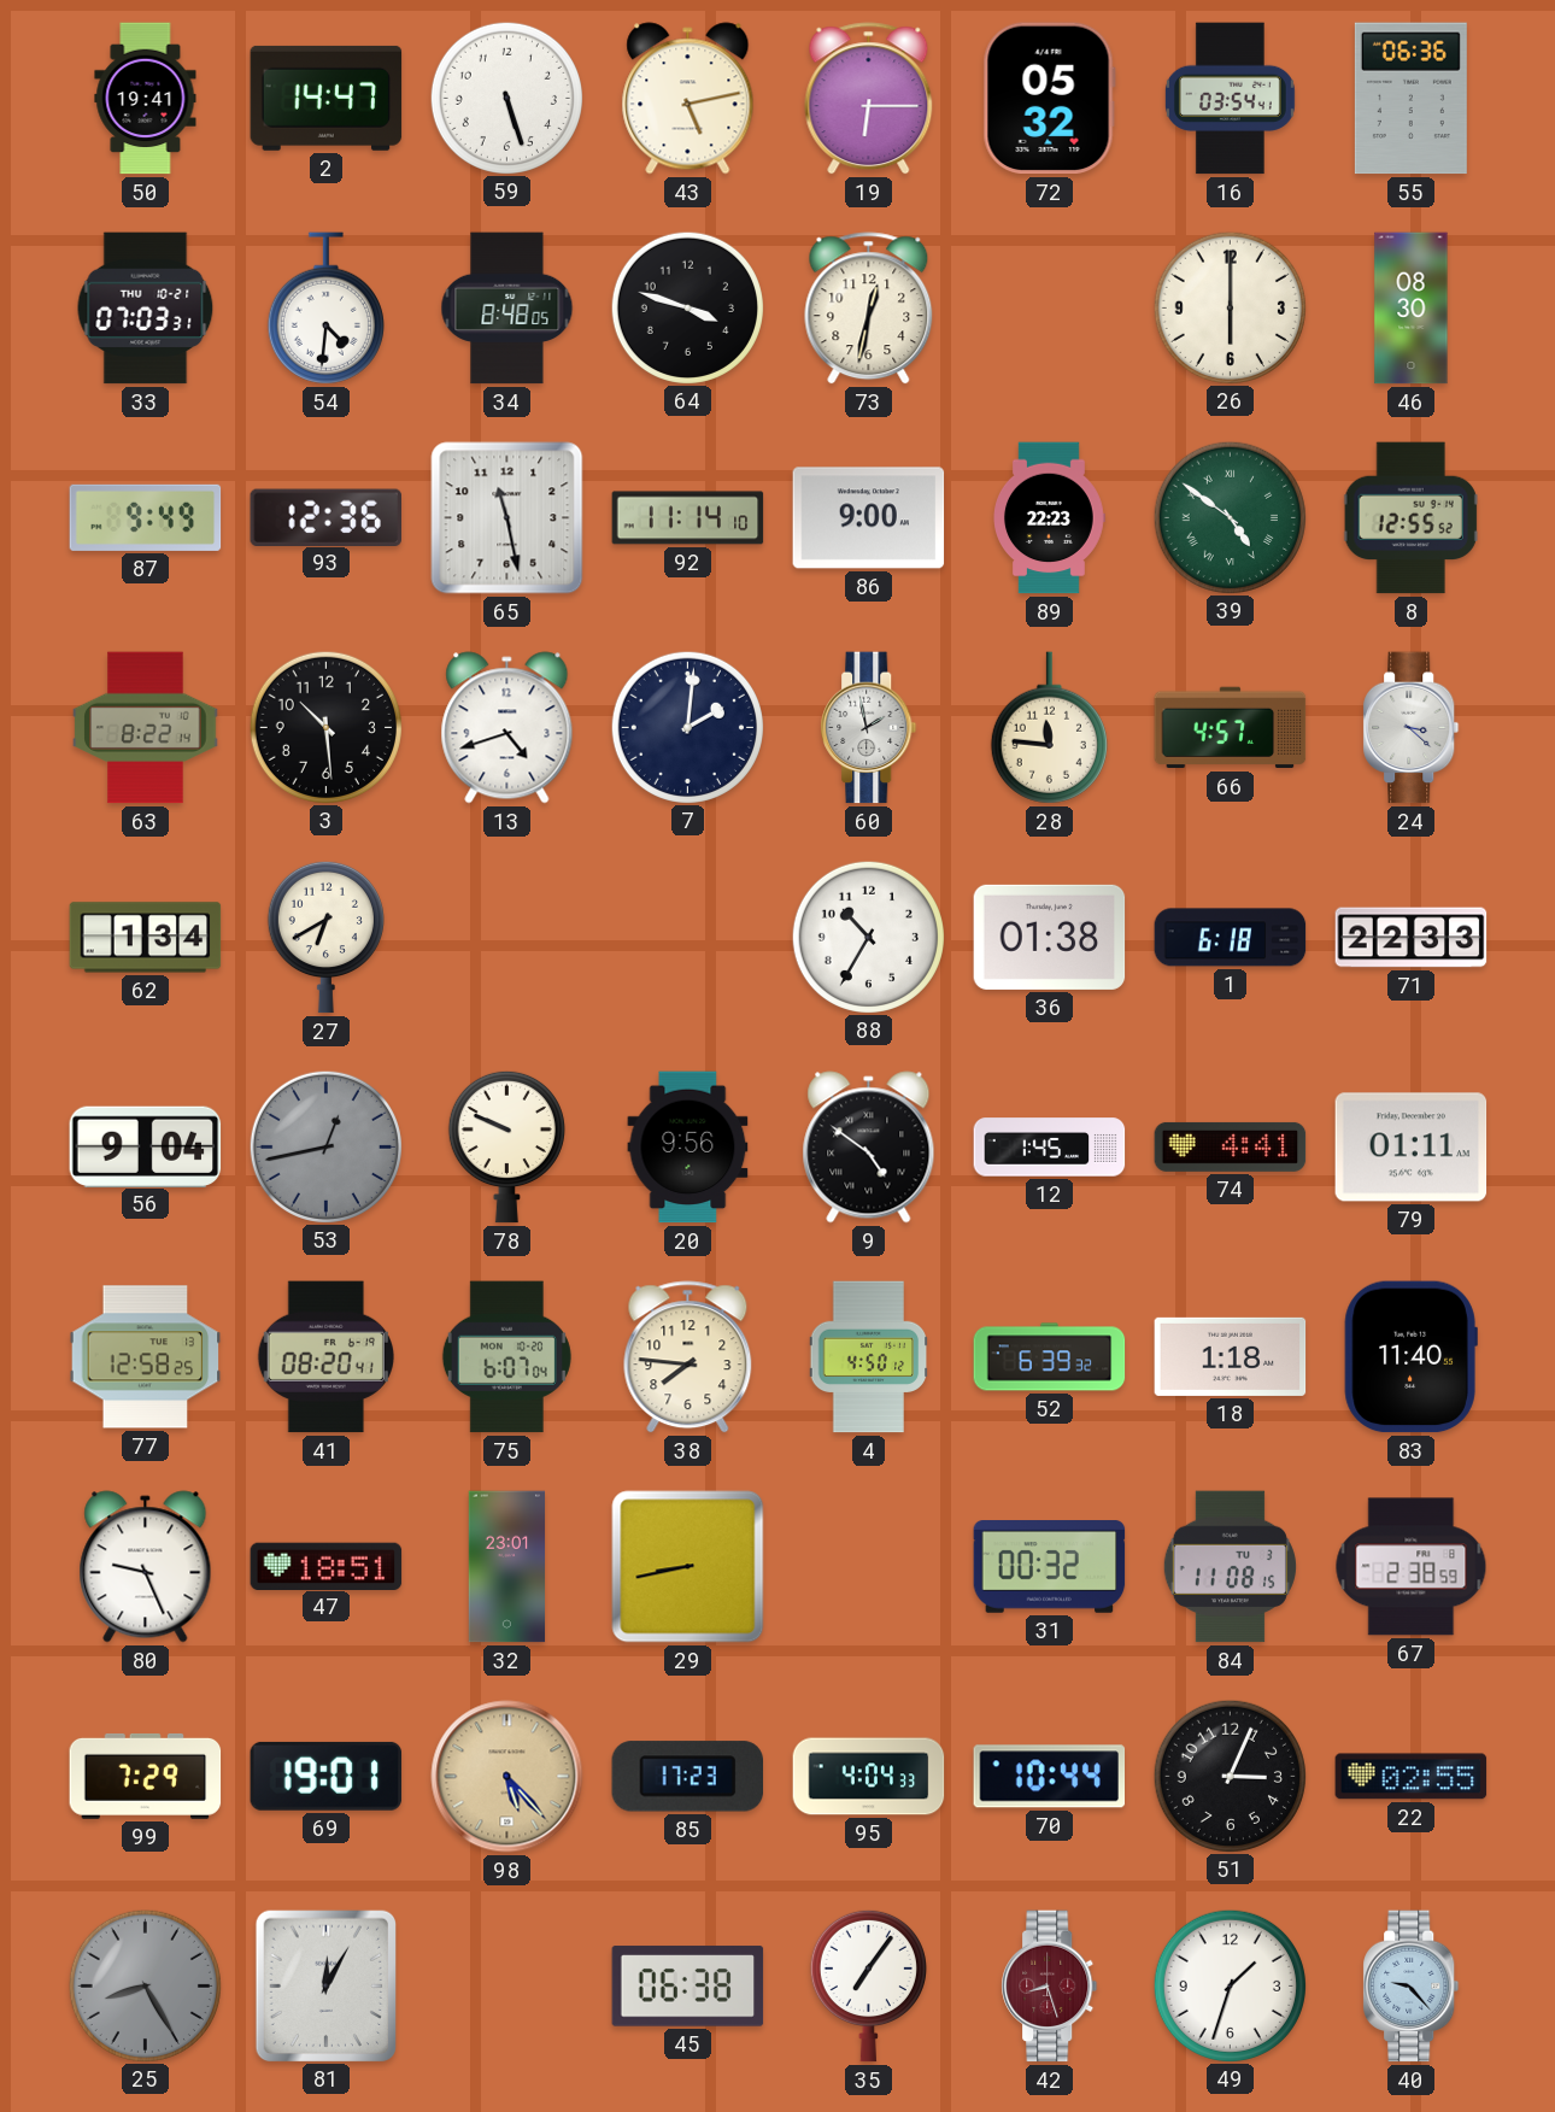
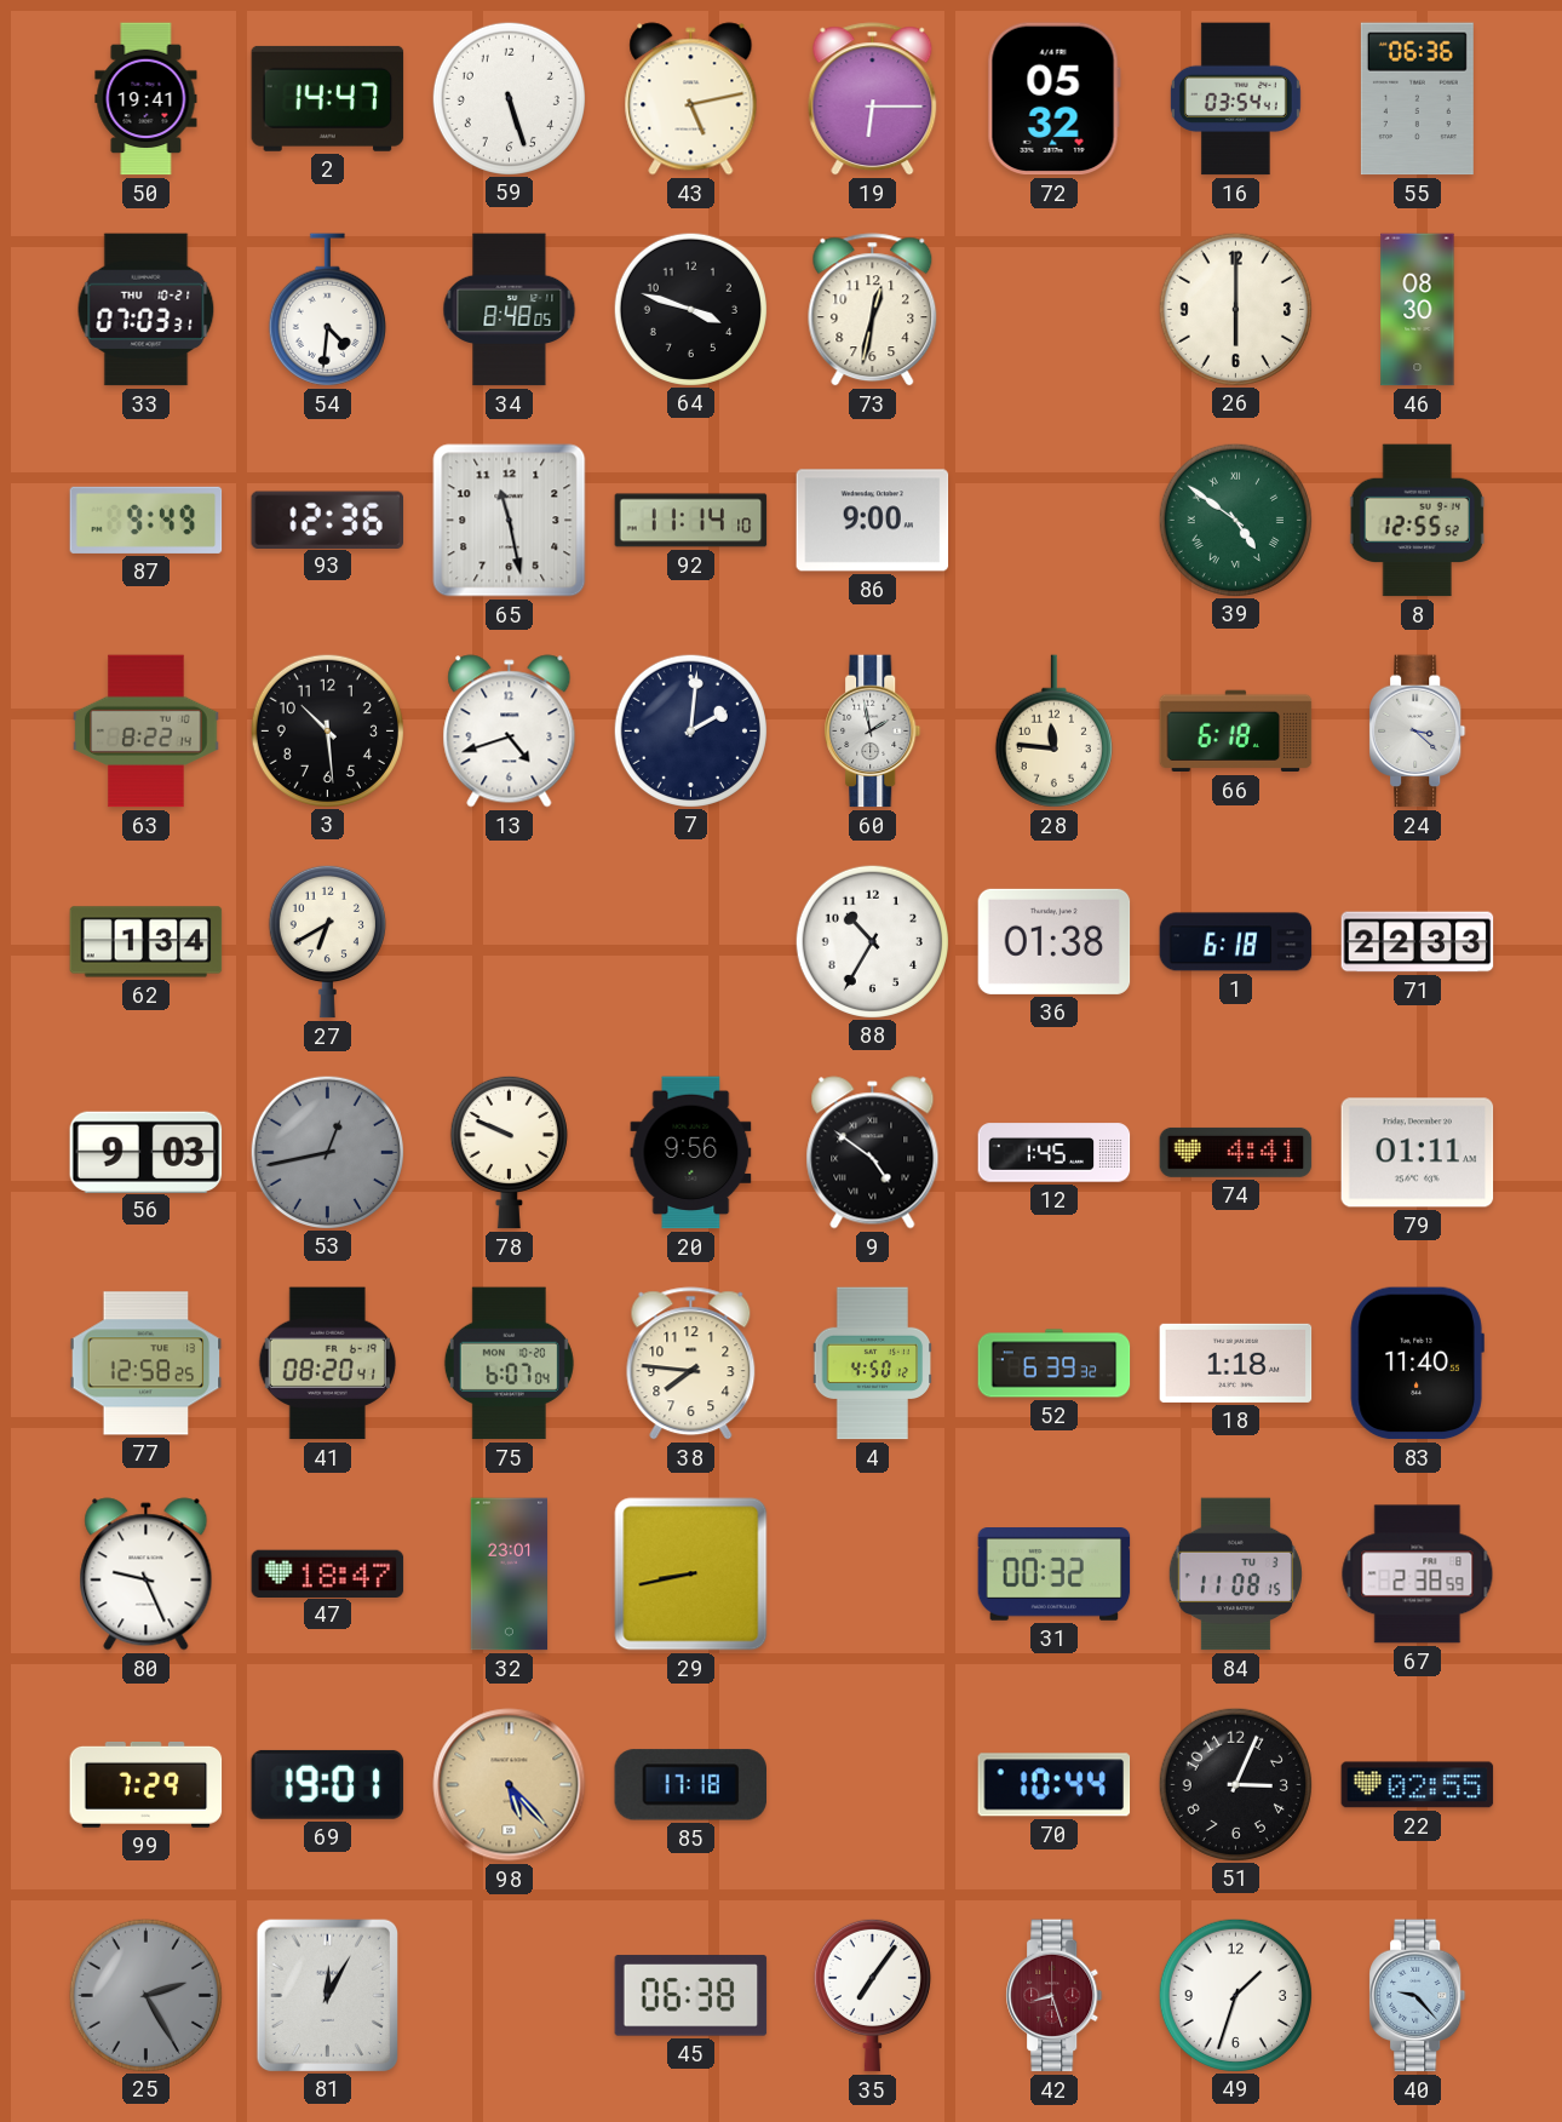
89: 22:23 -> none (1050, 518)
66: 4:57 -> 6:18 (1236, 732)
56: 9:04 -> 9:03 (147, 1152)
47: 18:51 -> 18:47 (328, 1573)
85: 17:23 -> 17:18 (691, 1785)
95: 4:04 -> none (869, 1777)
25: 8:25 -> 2:25 (145, 1995)
